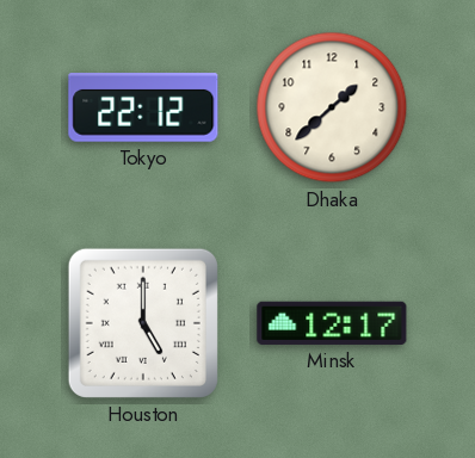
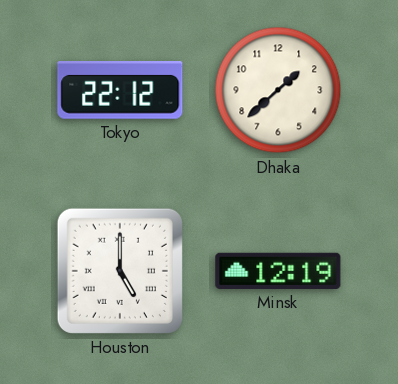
Minsk: 12:17 -> 12:19 (278, 271)
